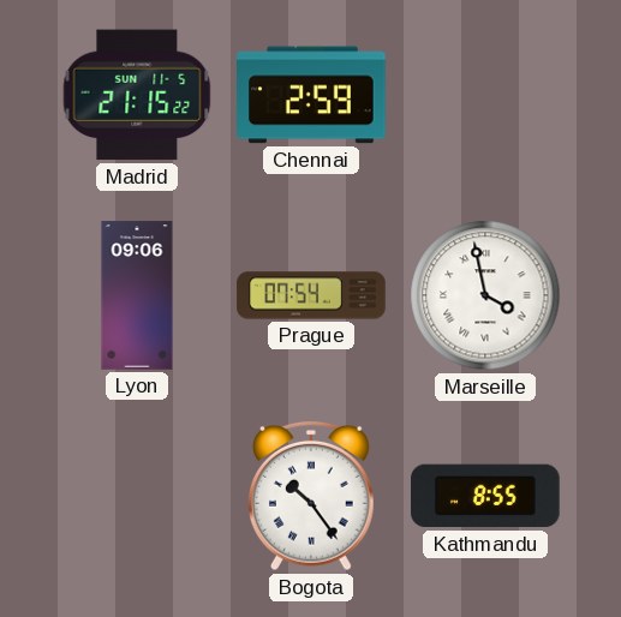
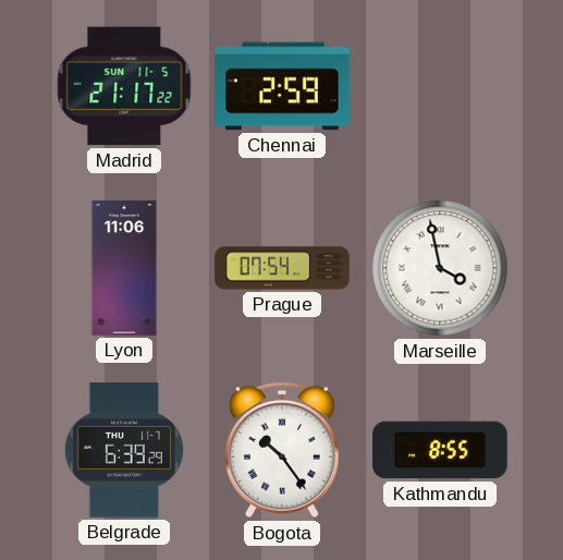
Madrid: 21:15 -> 21:17 (124, 86)
Lyon: 09:06 -> 11:06 (124, 268)
Belgrade: none -> 6:39 (124, 450)
